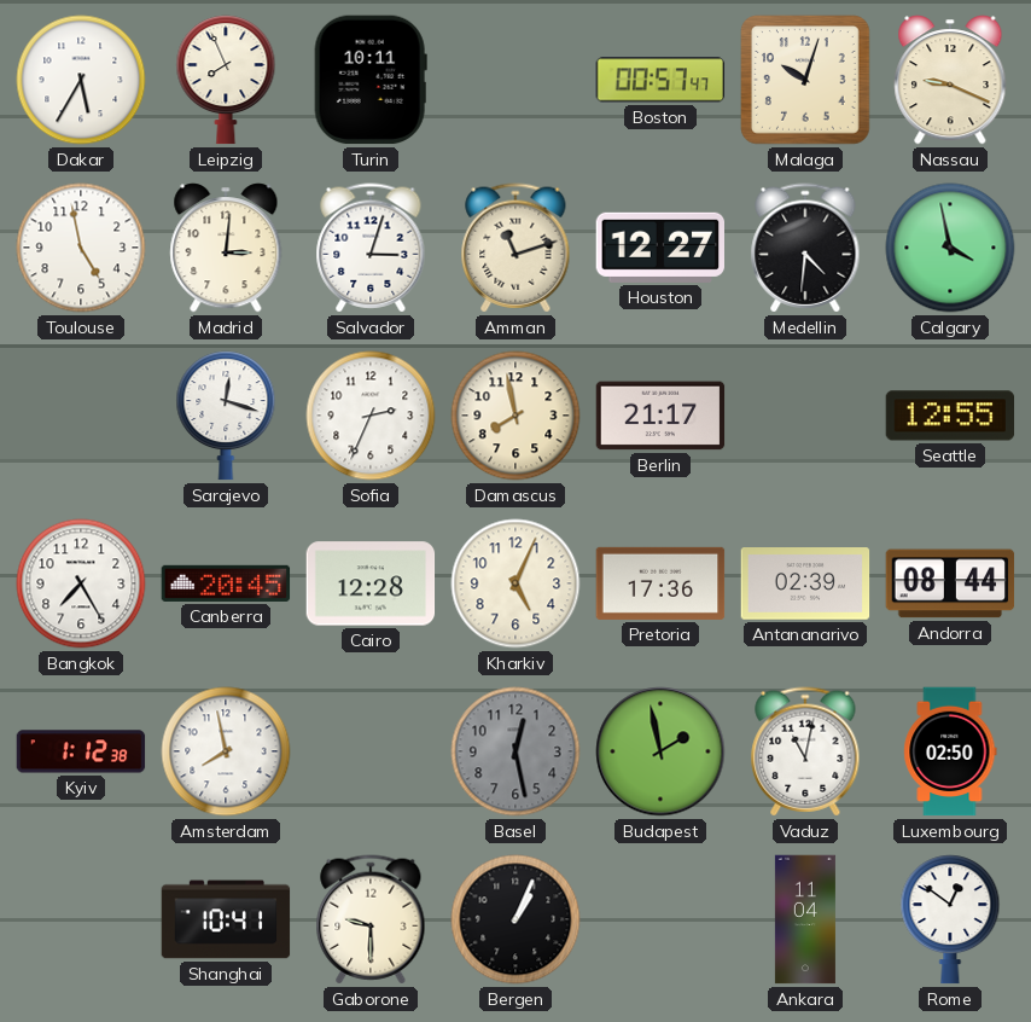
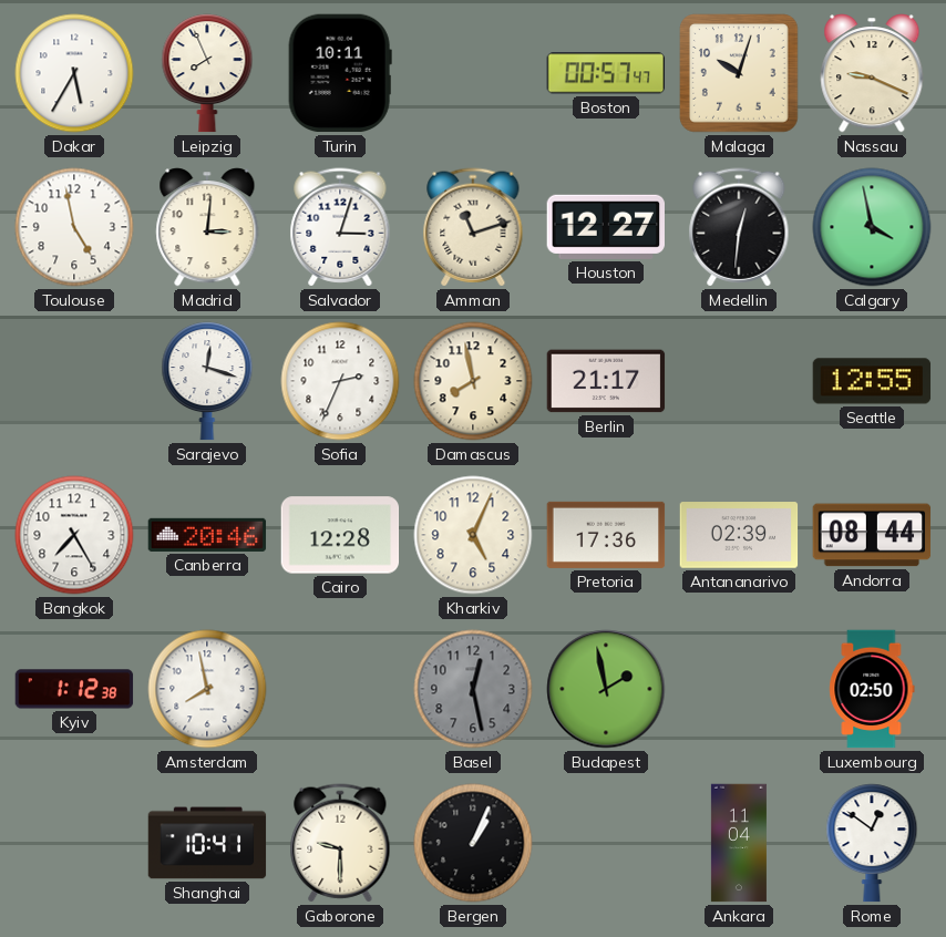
Medellin: 4:31 -> 12:31 (739, 227)
Canberra: 20:45 -> 20:46 (207, 535)
Vaduz: 11:02 -> none (805, 751)
